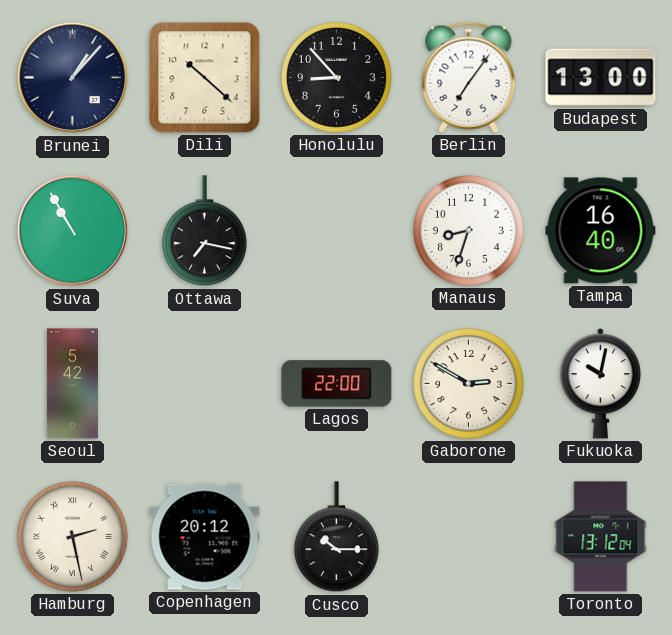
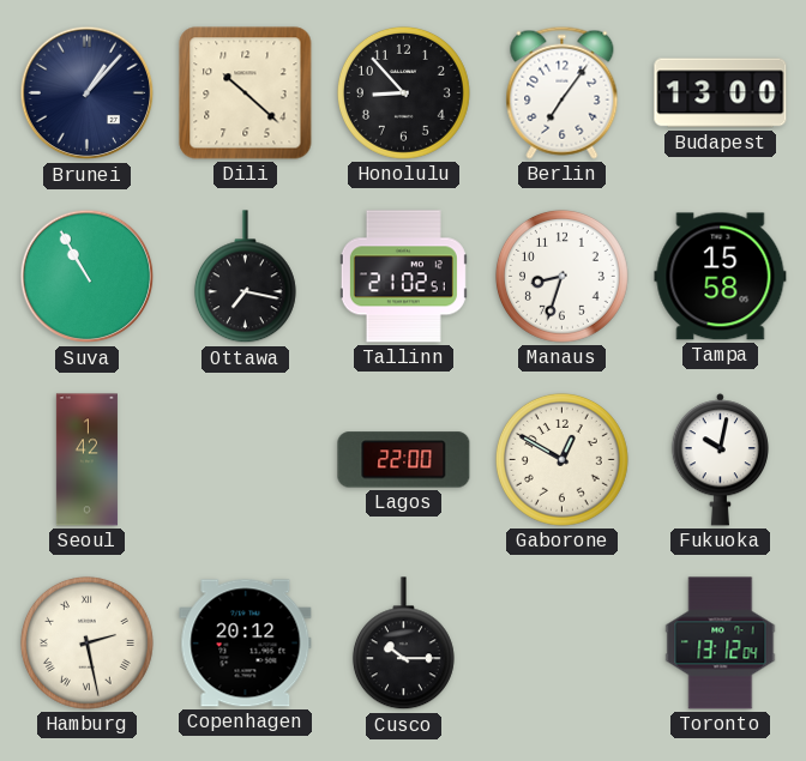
Tallinn: none -> 21:02 (403, 277)
Tampa: 16:40 -> 15:58 (721, 277)
Seoul: 5:42 -> 1:42 (86, 460)
Gaborone: 2:50 -> 12:50 (561, 459)
